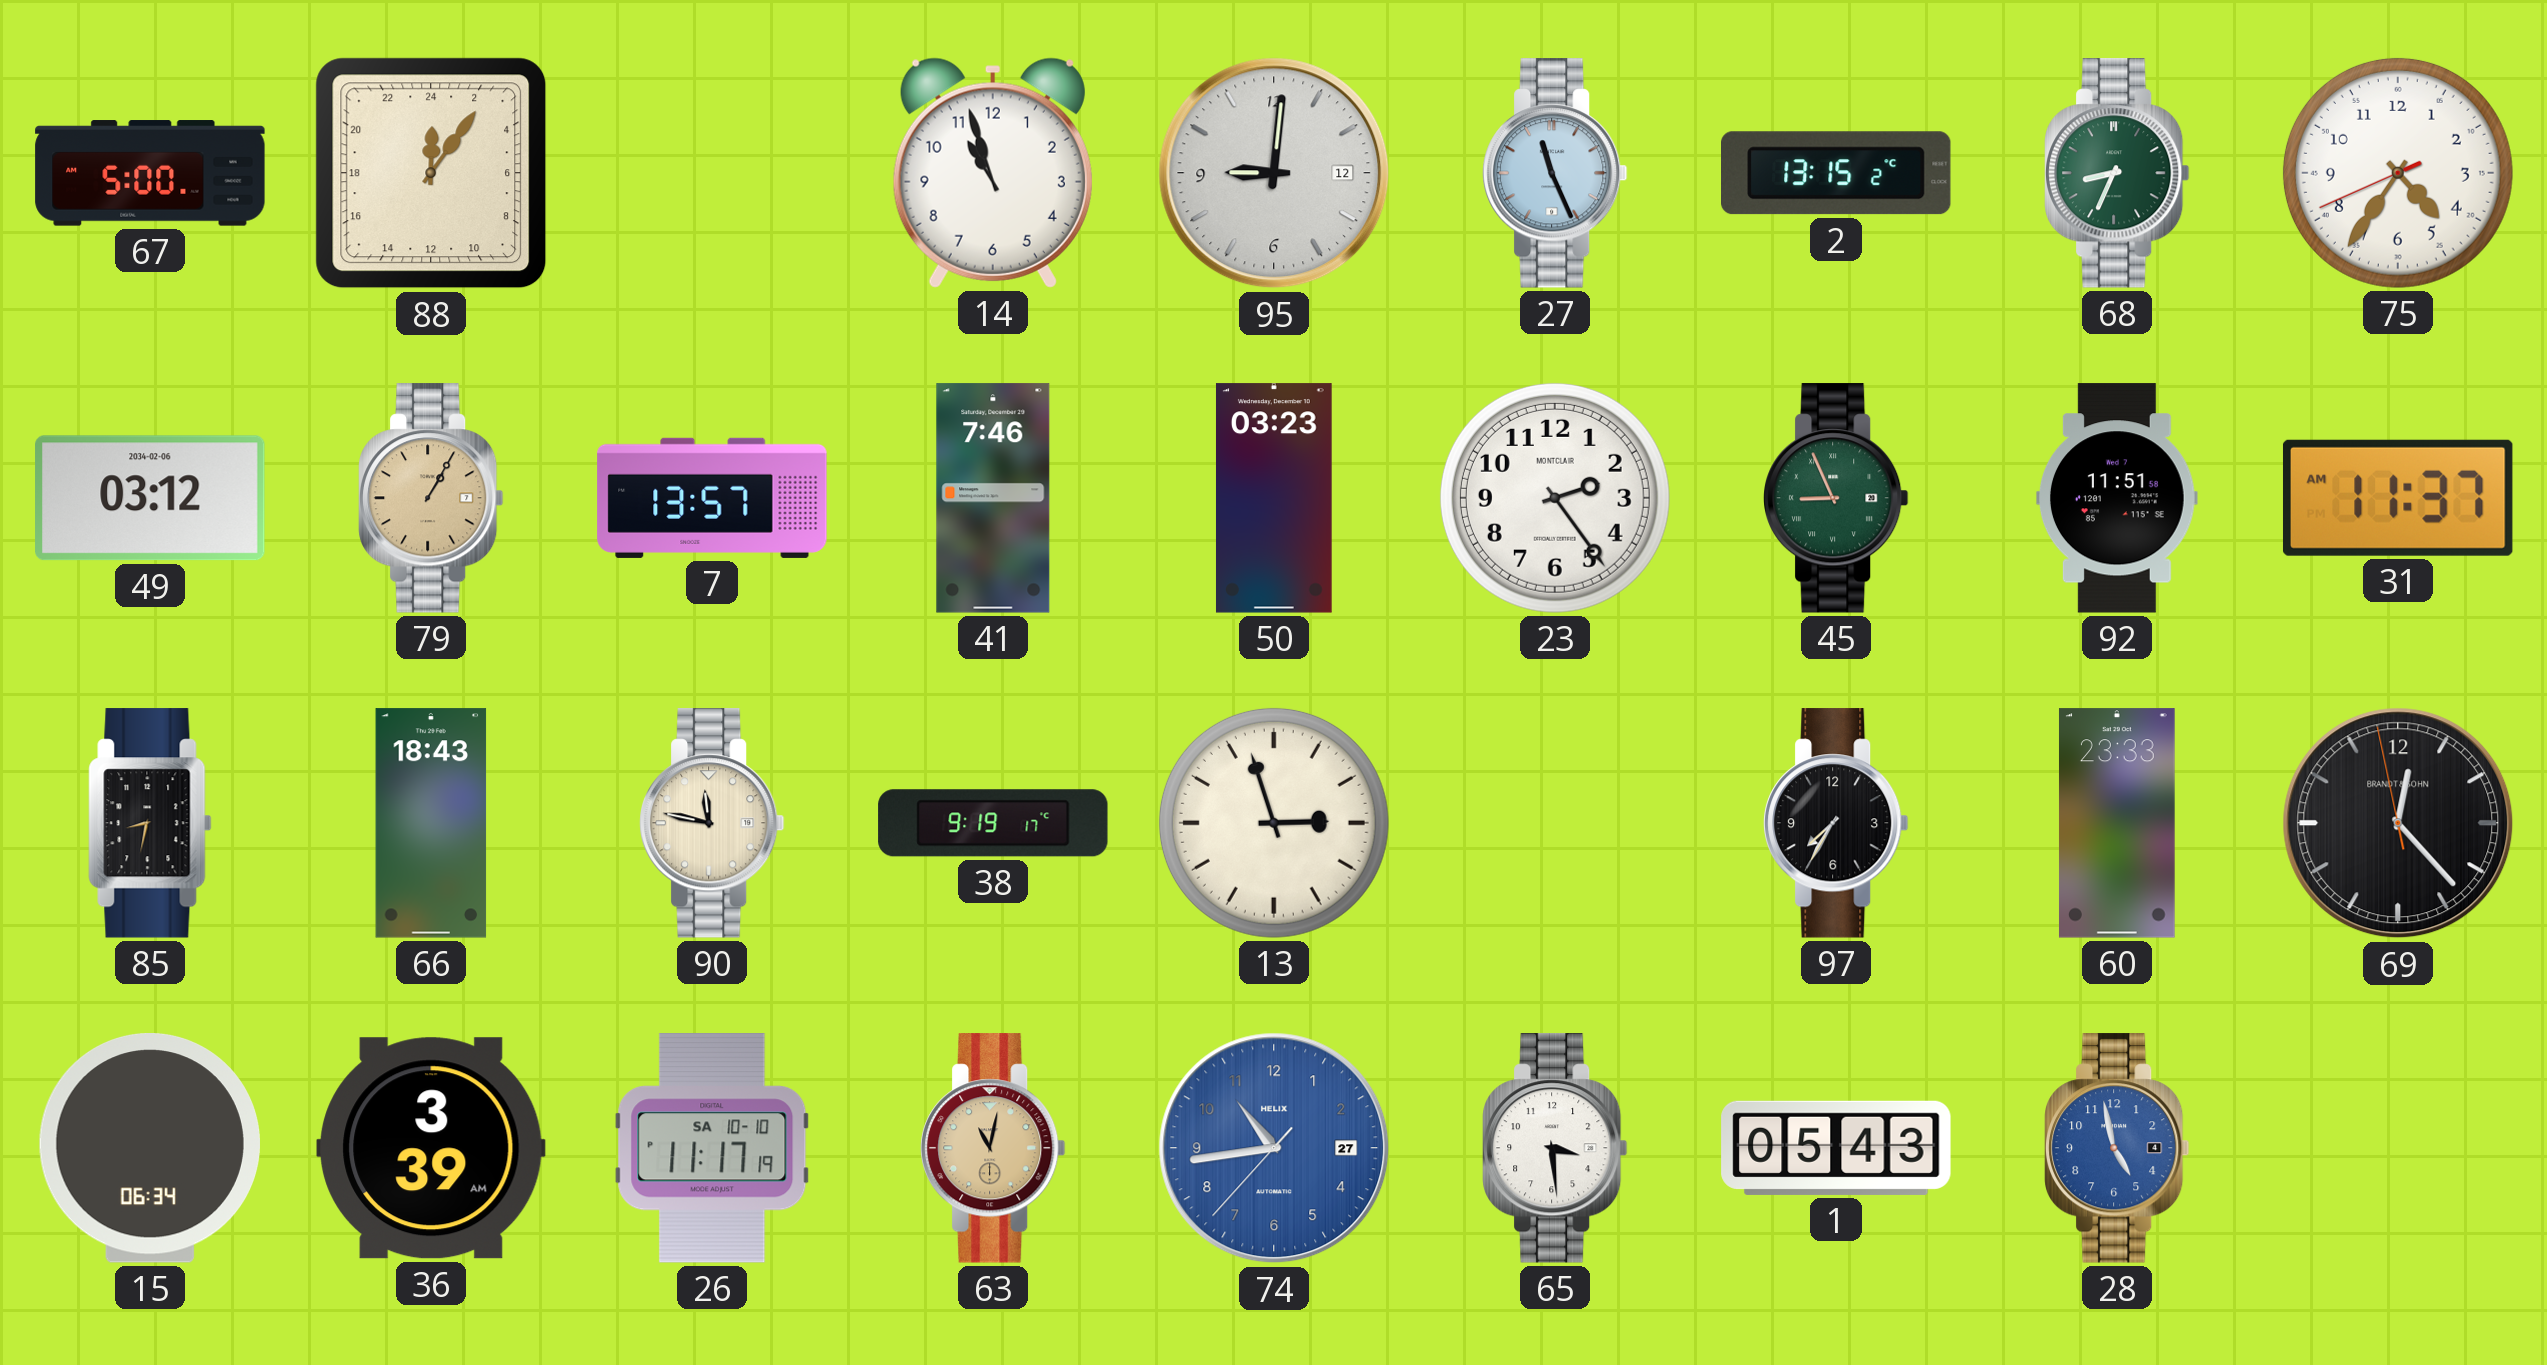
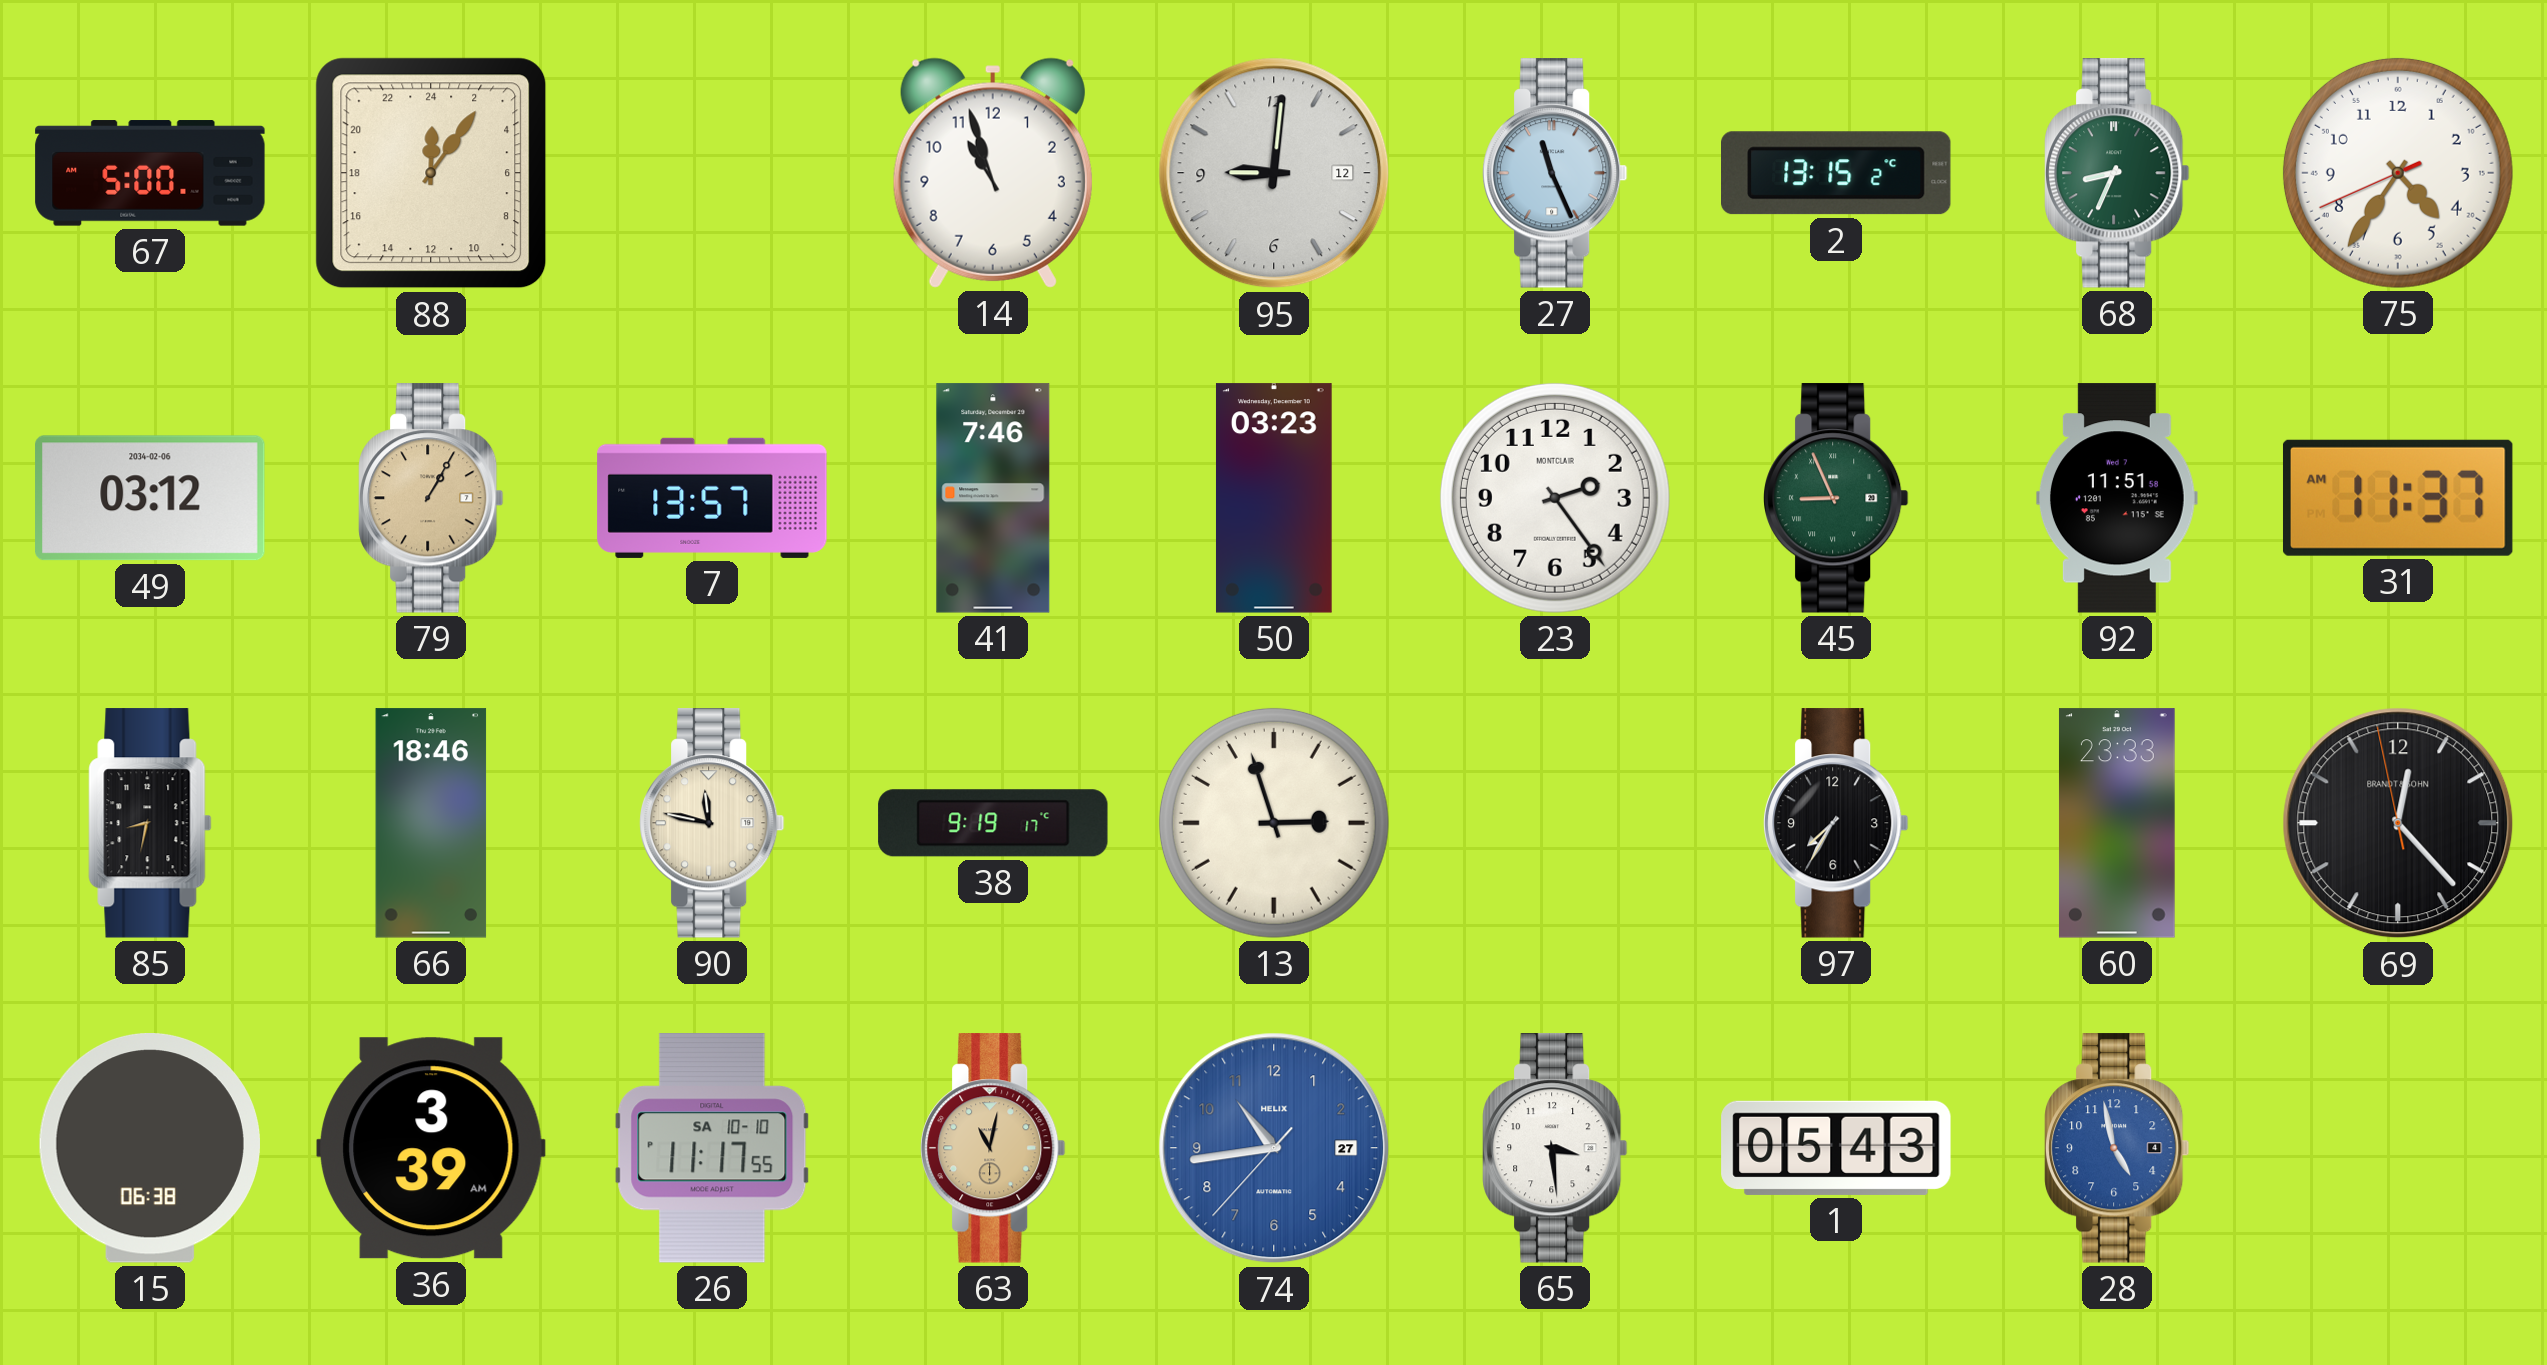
66: 18:43 -> 18:46 (431, 823)
15: 06:34 -> 06:38 (150, 1149)
26: 11:17:19 -> 11:17:55 (712, 1148)
